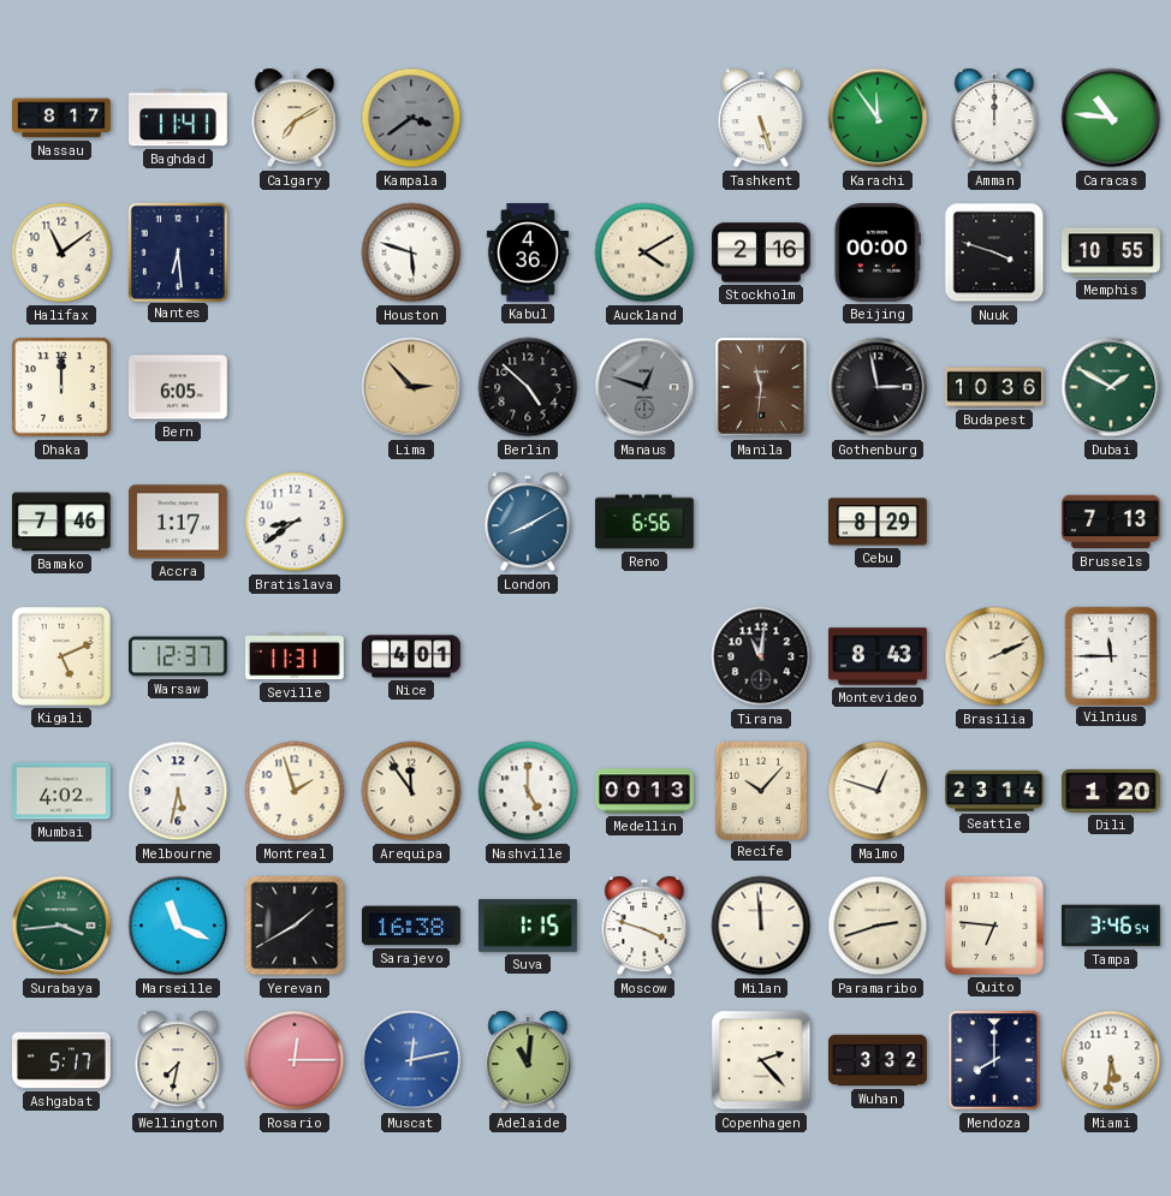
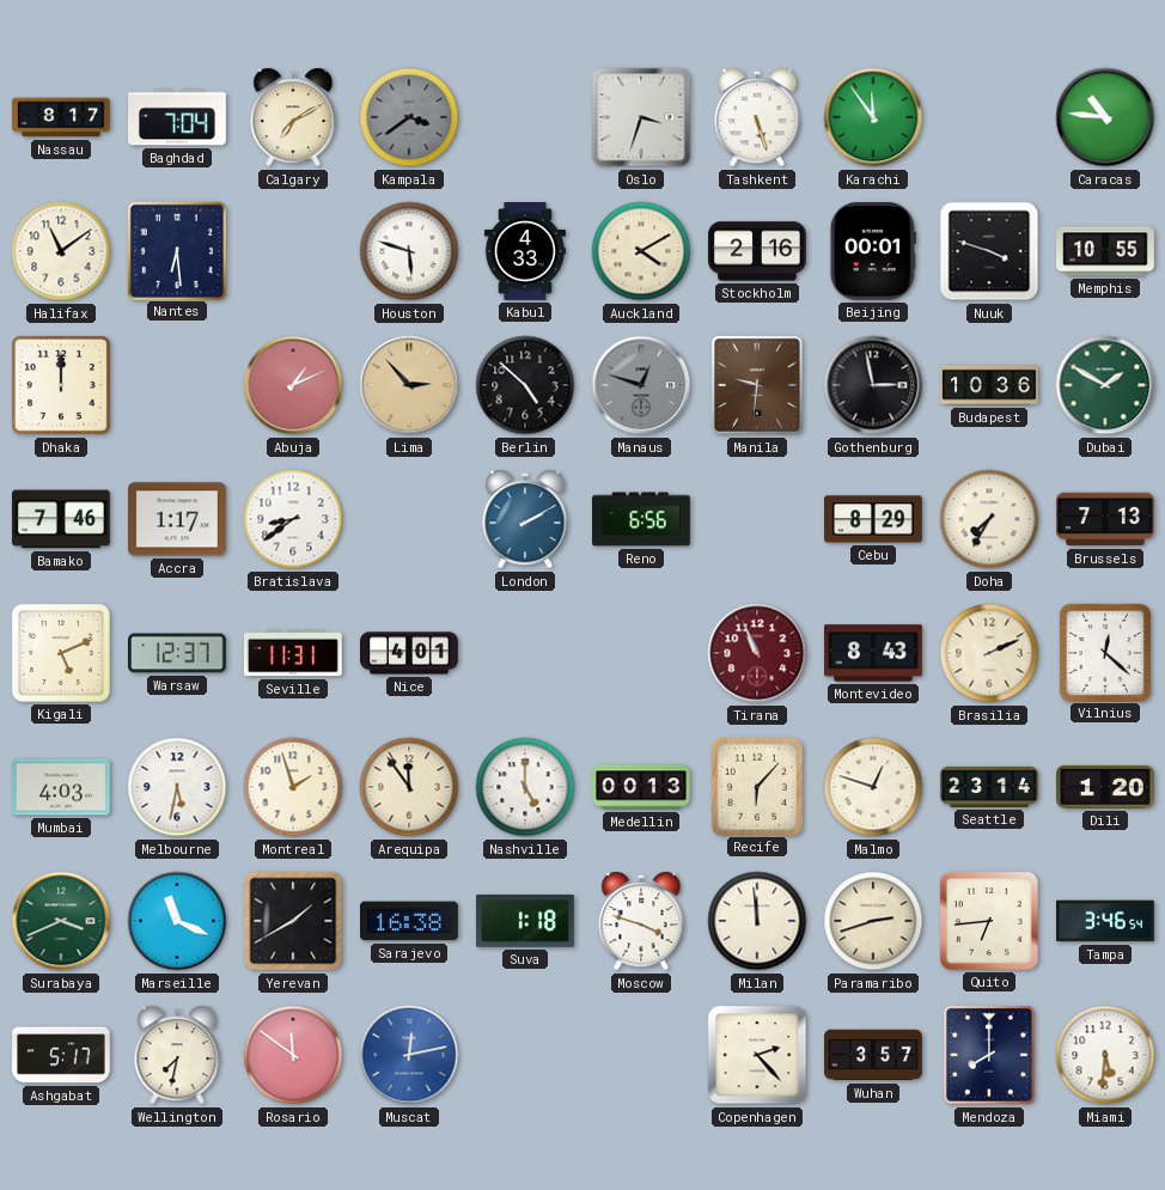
Baghdad: 11:41 -> 7:04 (178, 117)
Oslo: none -> 3:33 (641, 117)
Amman: 12:00 -> none (994, 118)
Kabul: 4:36 -> 4:33 (525, 252)
Beijing: 00:00 -> 00:01 (873, 251)
Bern: 6:05 -> none (178, 387)
Abuja: none -> 1:11 (293, 385)
Manila: 11:31 -> 9:31 (758, 385)
London: 8:10 -> 2:10 (525, 519)
Doha: none -> 7:35 (989, 519)
Tirana: 11:01 -> 10:56 (757, 653)
Tirana dial: black -> burgundy (757, 653)
Vilnius: 11:45 -> 12:22 (1104, 652)
Mumbai: 4:02 -> 4:03 (62, 787)
Recife: 10:07 -> 6:07 (756, 786)
Surabaya: 3:44 -> 3:41 (61, 921)
Suva: 1:15 -> 1:18 (526, 921)
Quito: 6:46 -> 6:44 (989, 921)
Rosario: 12:15 -> 11:51 (293, 1055)
Adelaide: 11:01 -> none (528, 1060)
Wuhan: 3:32 -> 3:57 (874, 1055)
